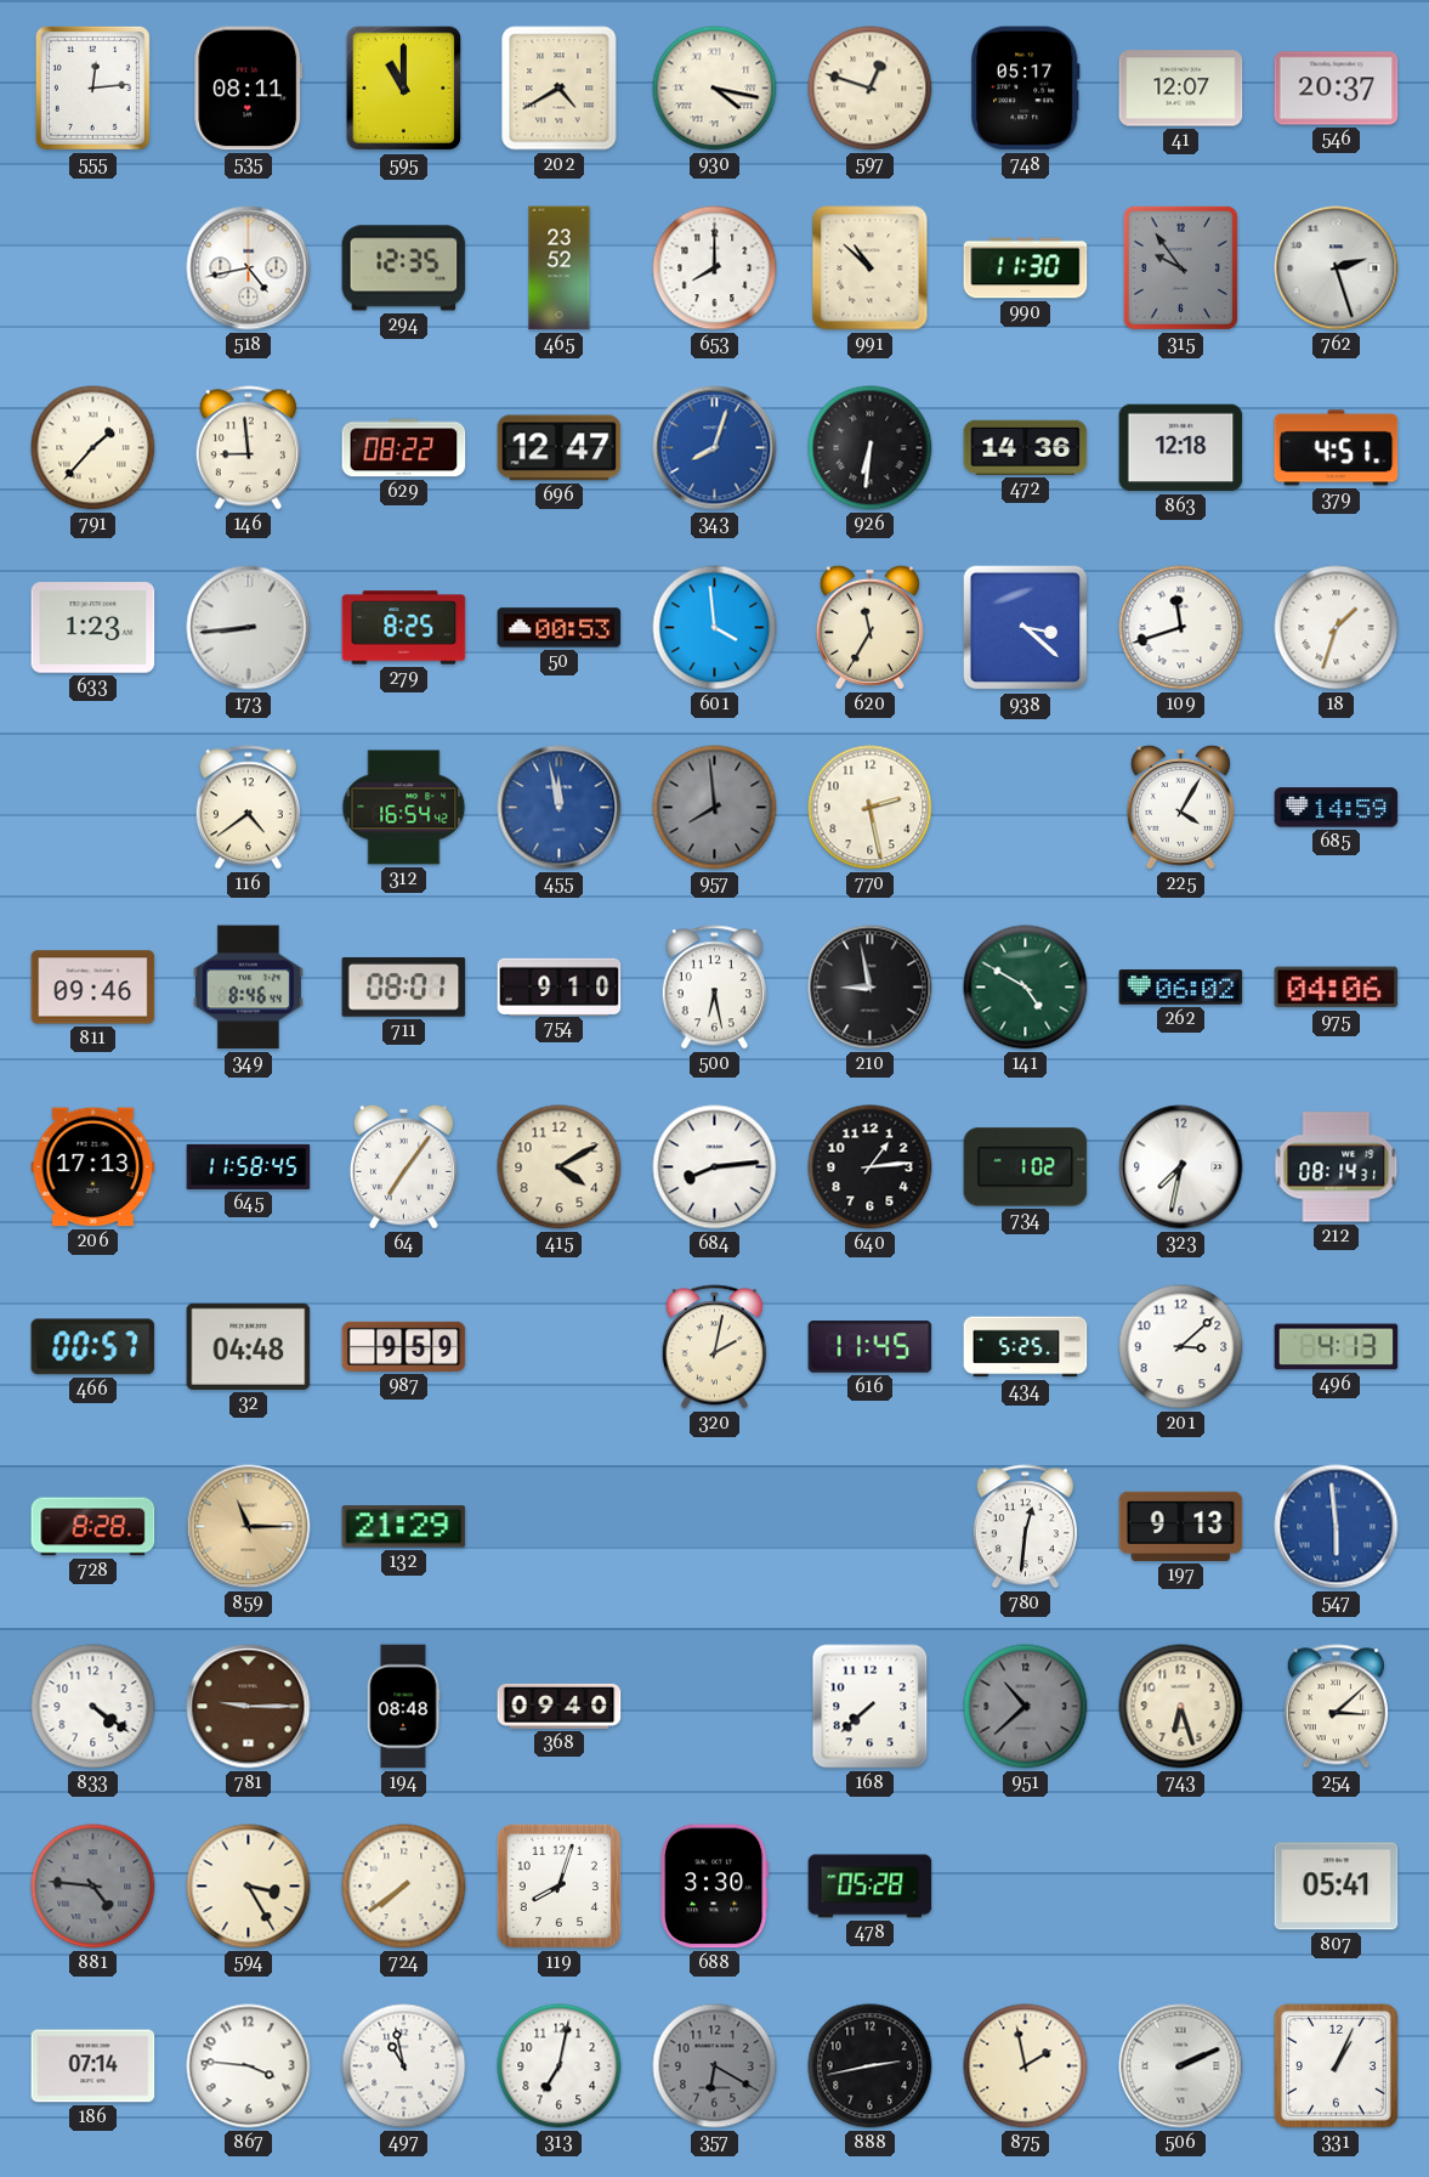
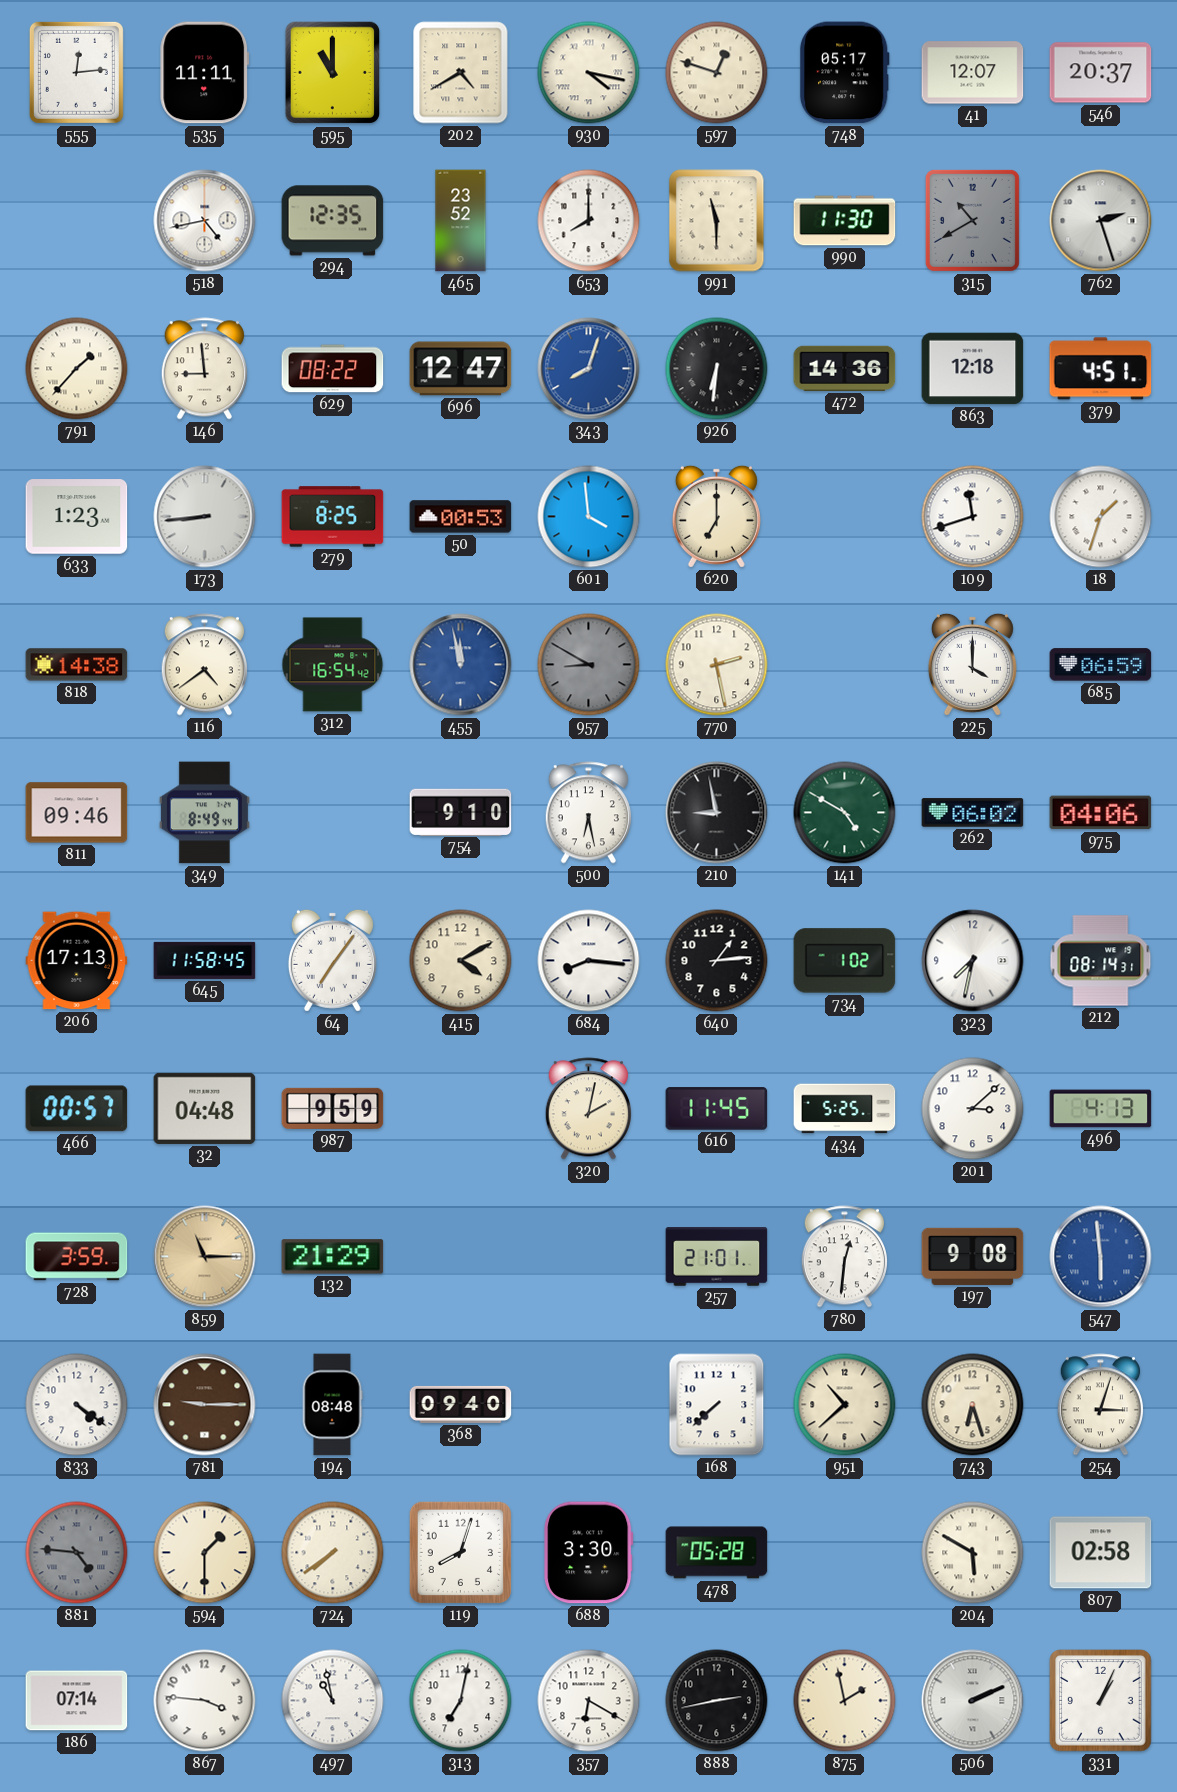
535: 08:11 -> 11:11 (205, 73)
991: 10:52 -> 11:30 (717, 221)
315: 9:54 -> 10:40 (972, 220)
620: 11:35 -> 7:00 (716, 516)
938: 3:22 -> none (1026, 628)
818: none -> 14:38 (77, 665)
957: 7:59 -> 8:50 (589, 665)
225: 4:05 -> 4:00 (972, 664)
685: 14:59 -> 06:59 (1101, 665)
349: 8:46 -> 8:49 (204, 813)
711: 08:01 -> none (404, 988)
684: 8:14 -> 8:16 (589, 961)
728: 8:28 -> 3:59 (77, 1257)
257: none -> 21:01 (717, 1257)
197: 9:13 -> 9:08 (973, 1256)
951 dial: grey -> cream (845, 1405)
254: 3:08 -> 3:03 (1100, 1405)
594: 3:25 -> 1:30 (205, 1553)
204: none -> 5:50 (973, 1553)
807: 05:41 -> 02:58 (1101, 1553)
357 dial: grey -> white (589, 1701)
